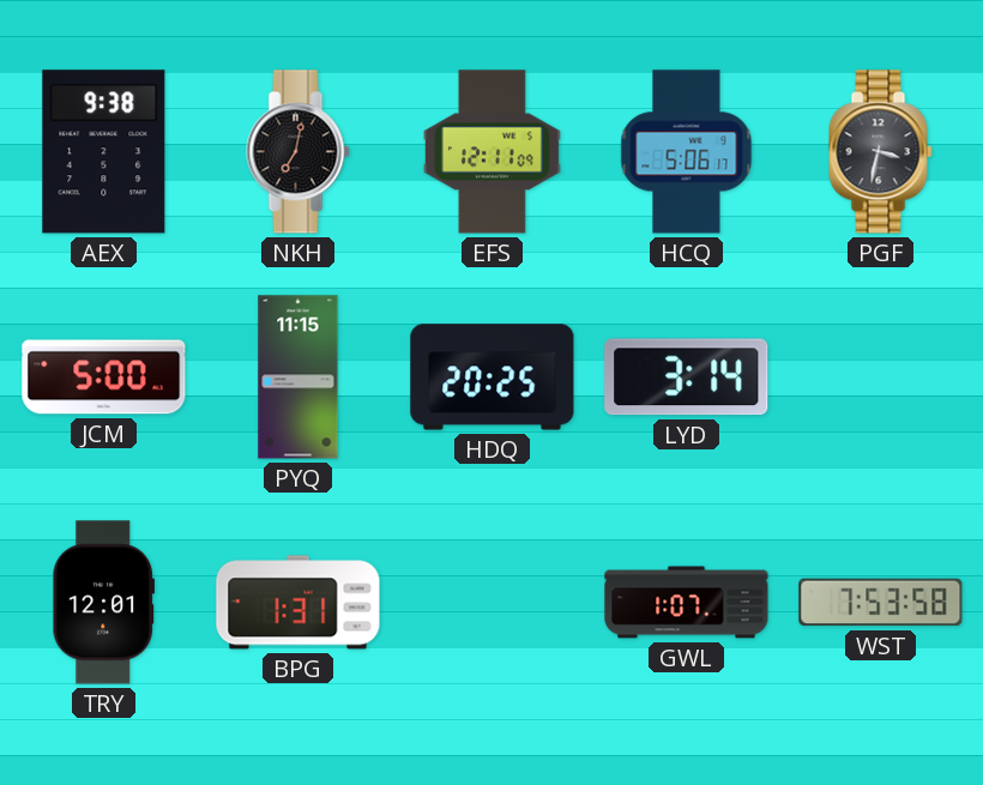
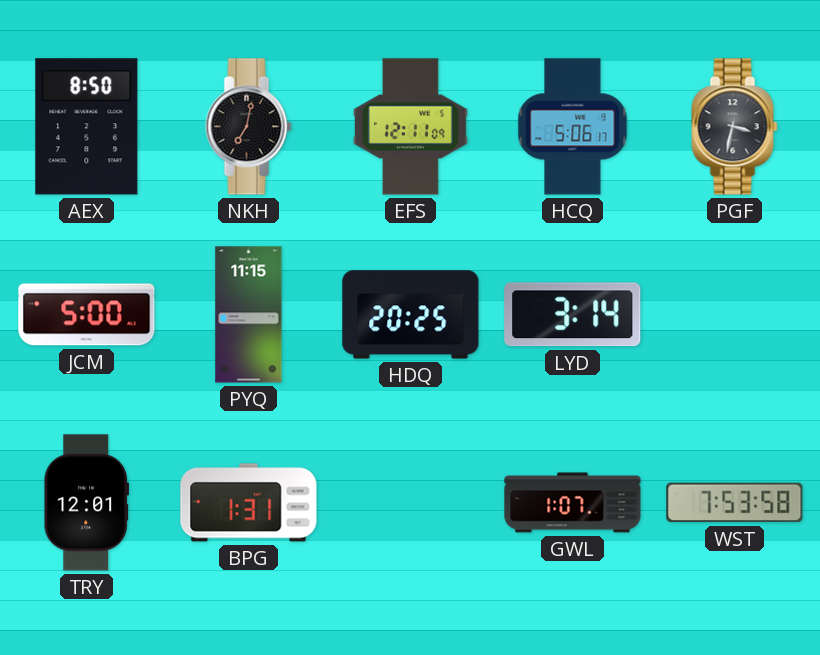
AEX: 9:38 -> 8:50 (87, 127)
